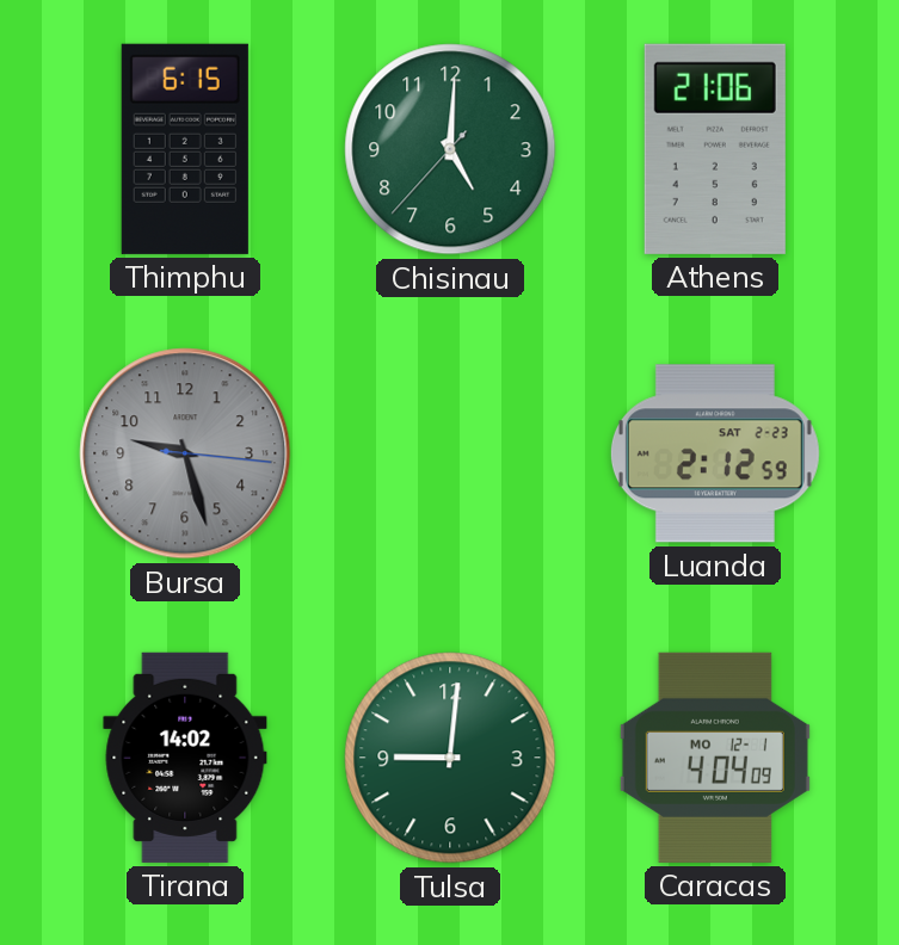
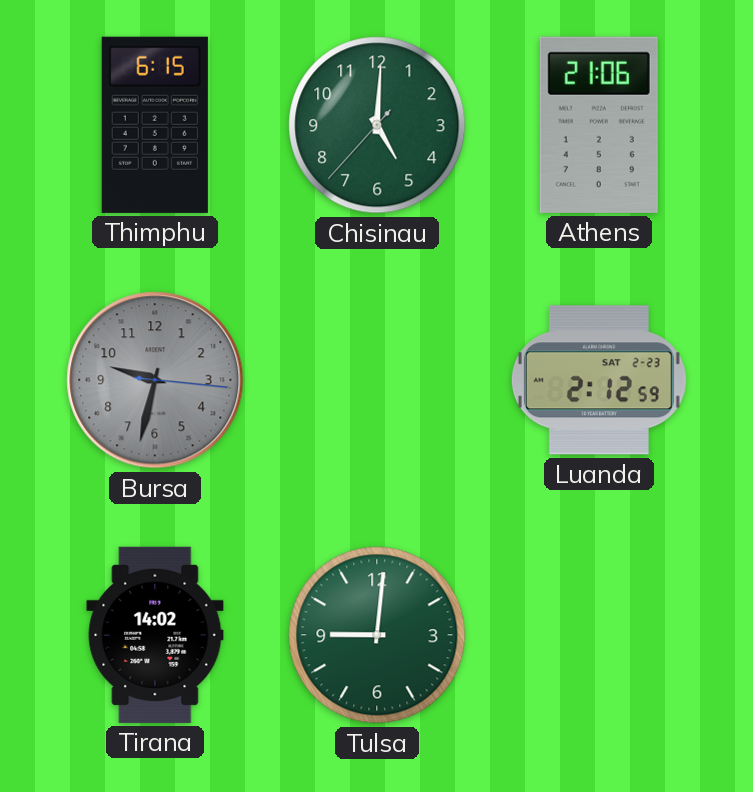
Bursa: 9:27 -> 9:32 (155, 380)
Caracas: 4:04 -> none (715, 758)
